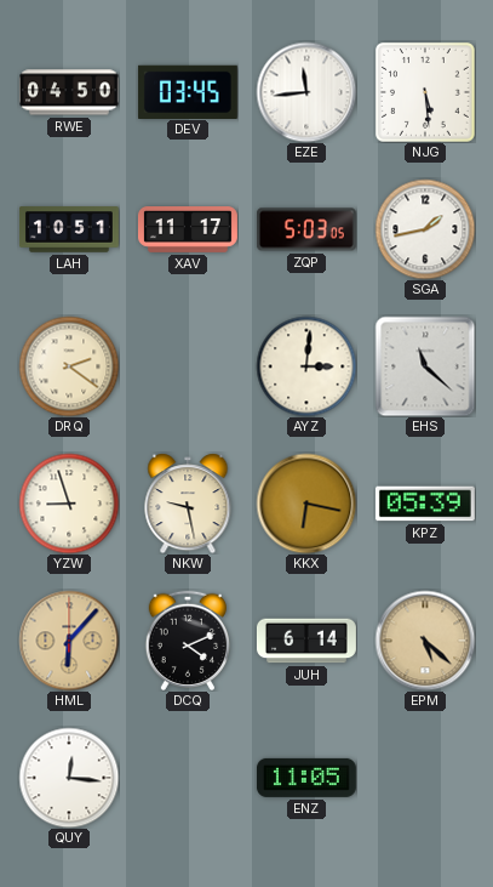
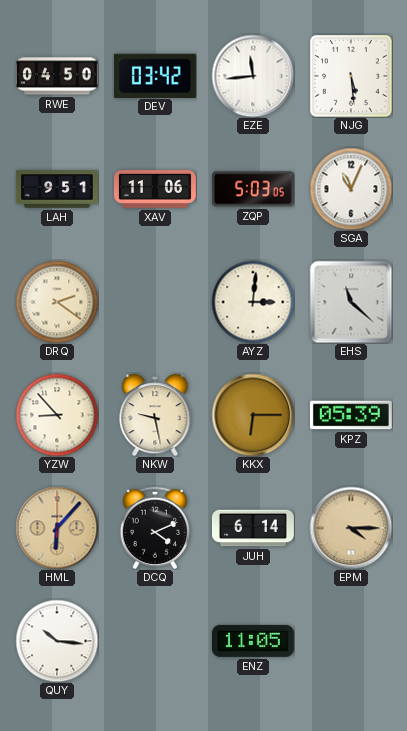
DEV: 03:45 -> 03:42 (155, 75)
LAH: 10:51 -> 9:51 (57, 189)
XAV: 11:17 -> 11:06 (156, 190)
SGA: 1:43 -> 11:04 (351, 189)
YZW: 8:57 -> 8:53 (57, 415)
KKX: 6:17 -> 6:15 (253, 415)
EPM: 5:22 -> 4:15 (351, 528)
QUY: 12:16 -> 10:16 (57, 641)
